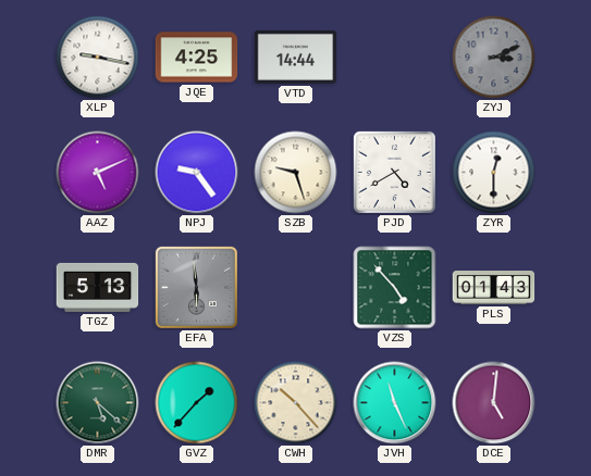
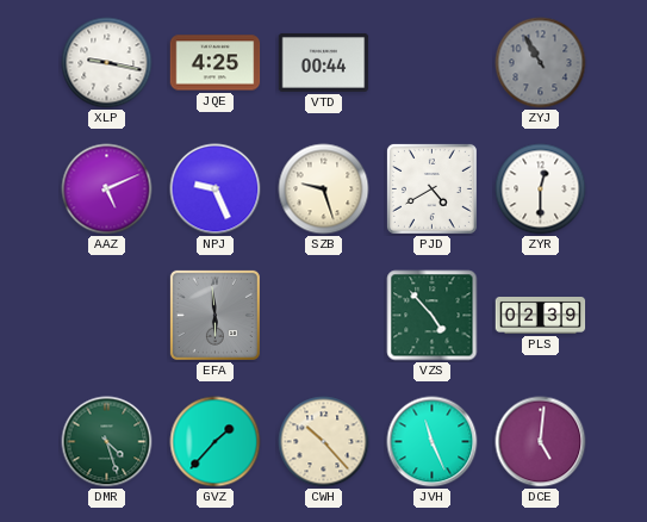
VTD: 14:44 -> 00:44 (324, 62)
ZYJ: 3:11 -> 10:55 (541, 63)
NPJ: 9:24 -> 9:26 (216, 189)
TGZ: 5:13 -> none (98, 287)
PLS: 01:43 -> 02:39 (541, 316)
DMR: 5:22 -> 4:27 (107, 442)
